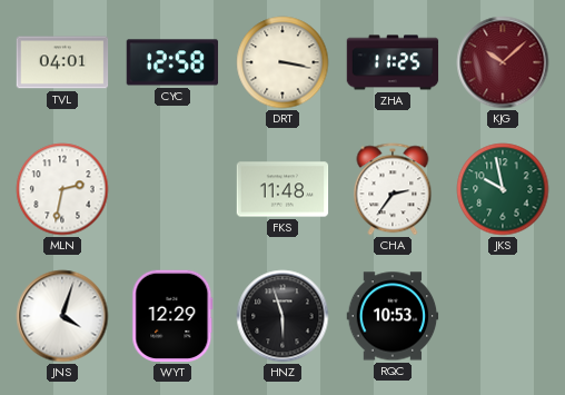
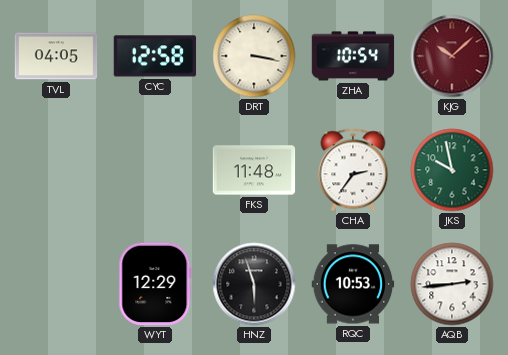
TVL: 04:01 -> 04:05 (56, 56)
ZHA: 11:25 -> 10:54 (353, 56)
MLN: 2:32 -> none (62, 189)
JNS: 4:03 -> none (62, 316)
AQB: none -> 2:44 (452, 284)
